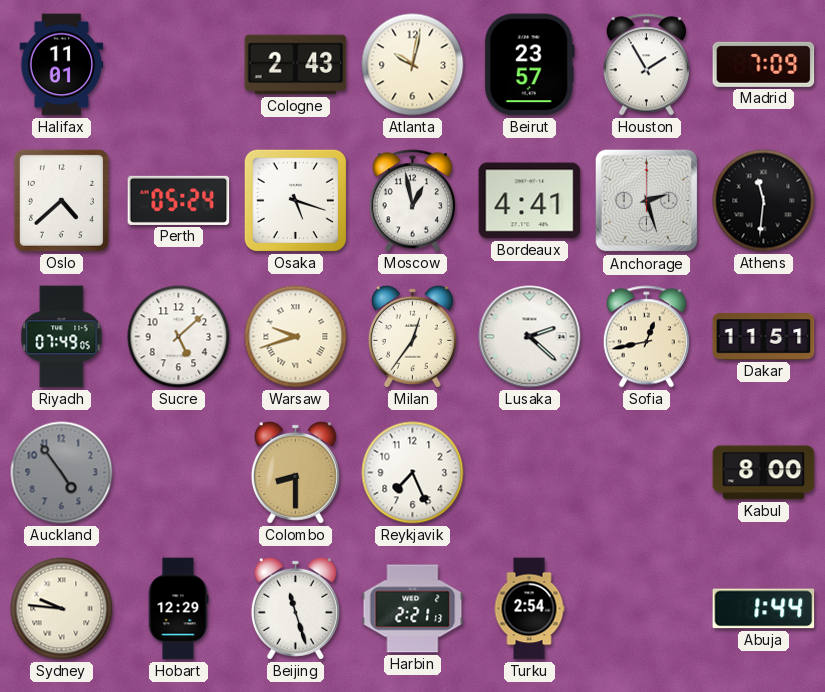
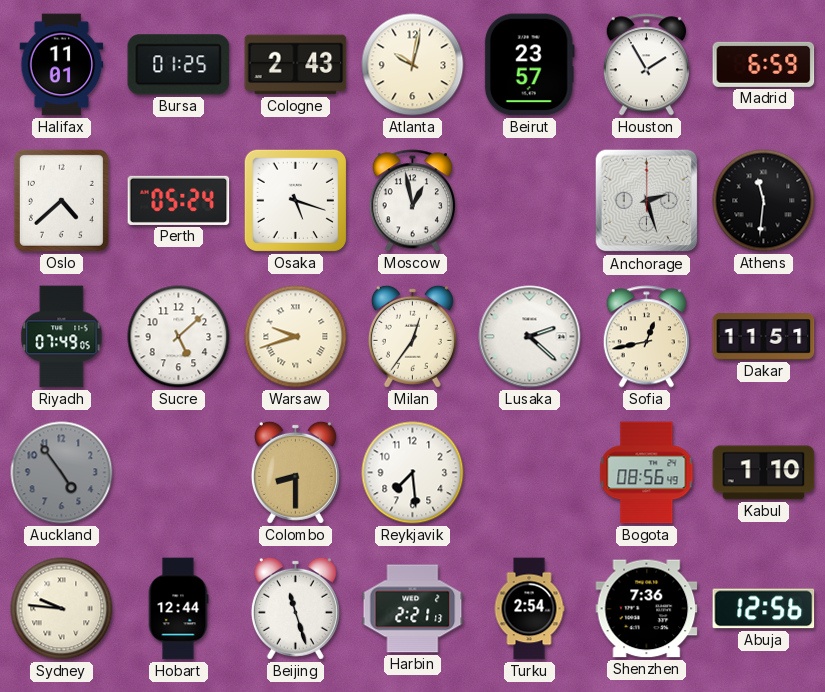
Bursa: none -> 01:25 (179, 65)
Madrid: 7:09 -> 6:59 (764, 64)
Bordeaux: 4:41 -> none (530, 201)
Reykjavik: 7:26 -> 7:29 (413, 473)
Bogota: none -> 08:56 (647, 473)
Kabul: 8:00 -> 1:10 (764, 473)
Hobart: 12:29 -> 12:44 (178, 609)
Shenzhen: none -> 7:36 (647, 609)
Abuja: 1:44 -> 12:56 (764, 609)
